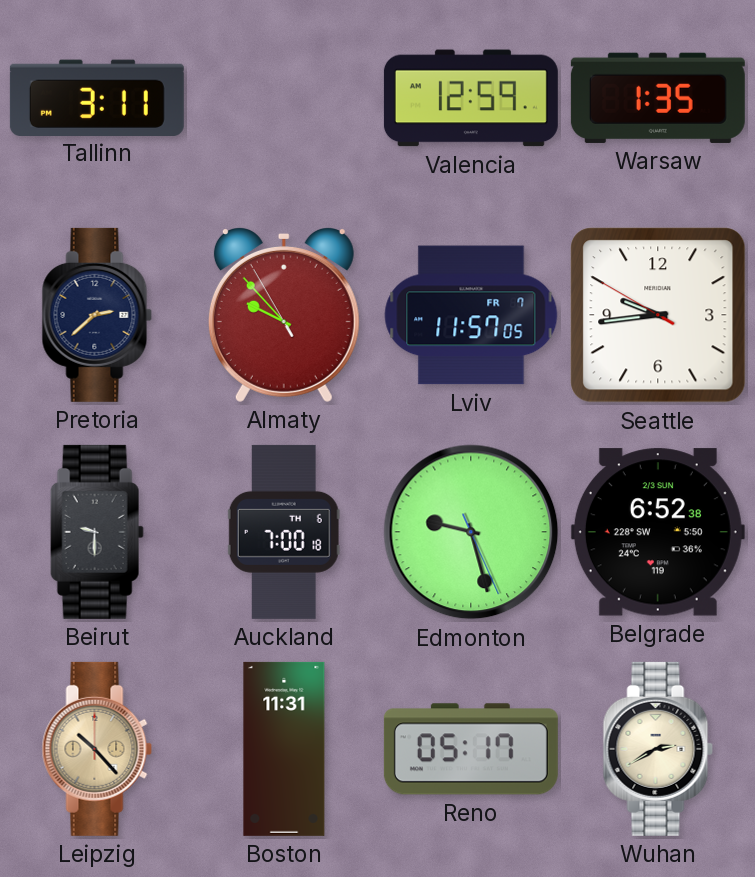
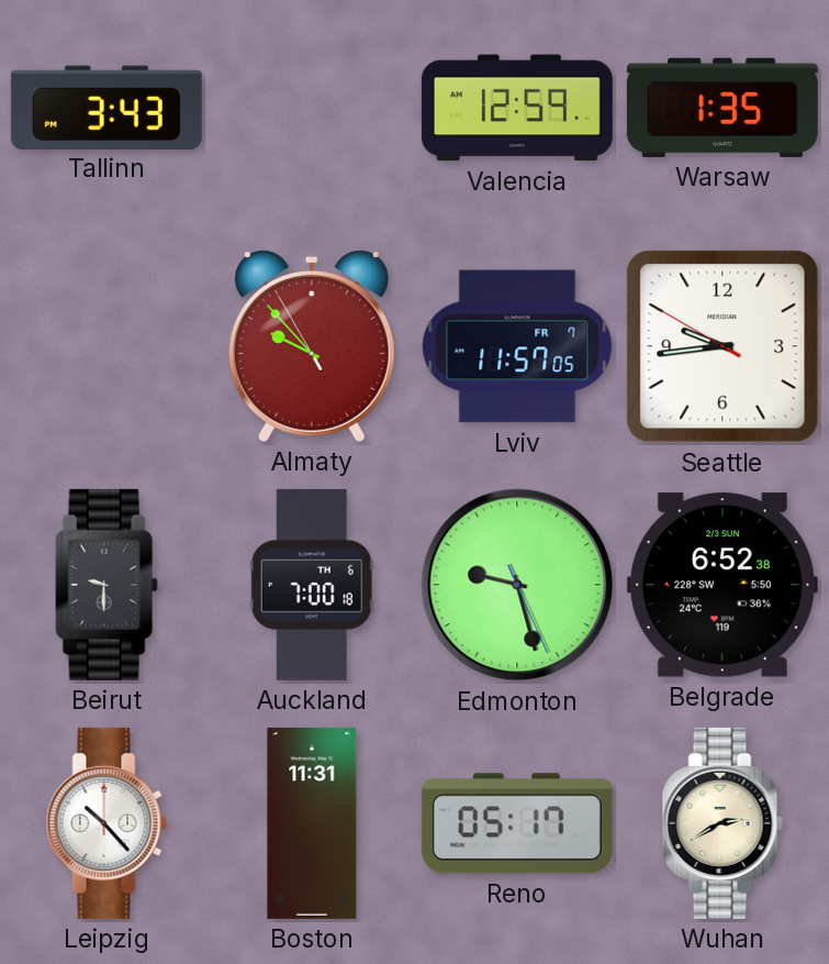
Tallinn: 3:11 -> 3:43 (107, 107)
Pretoria: 2:38 -> none (97, 315)
Leipzig dial: champagne -> white (107, 823)
